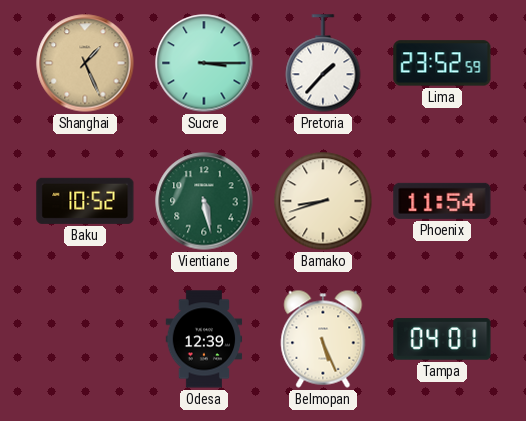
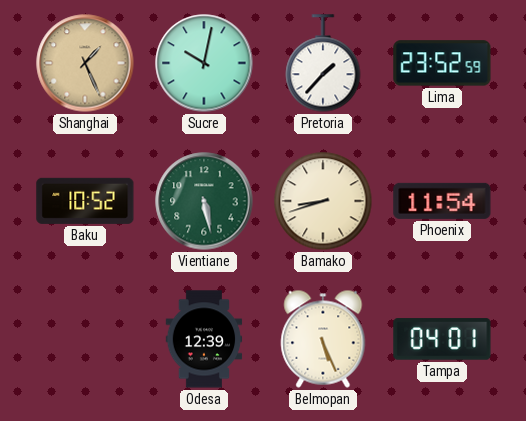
Sucre: 3:15 -> 10:02 (204, 63)
